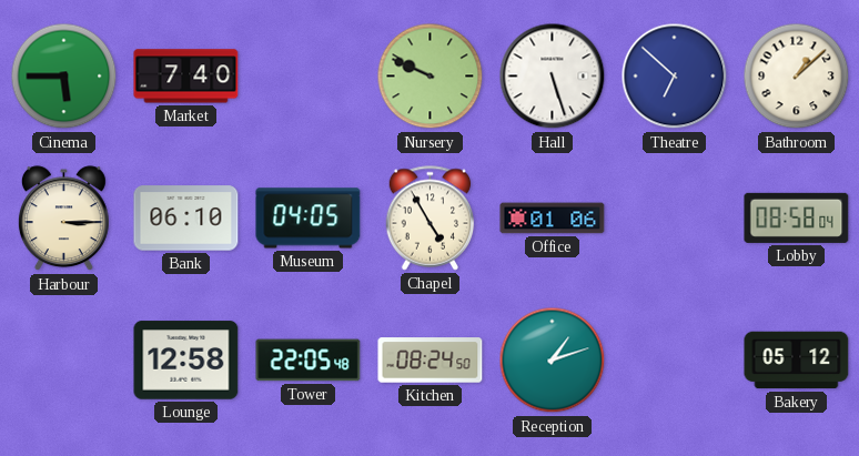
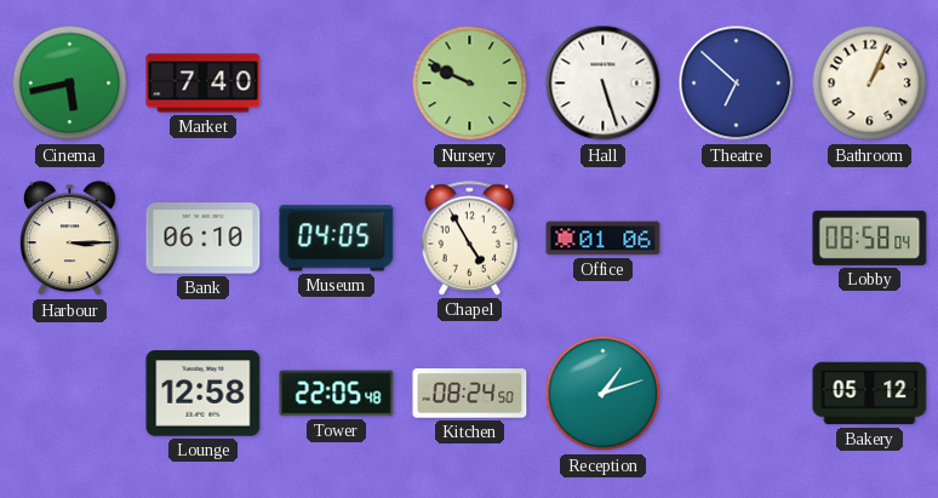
Cinema: 5:45 -> 5:43 (70, 84)
Bathroom: 1:08 -> 1:04 (870, 84)
